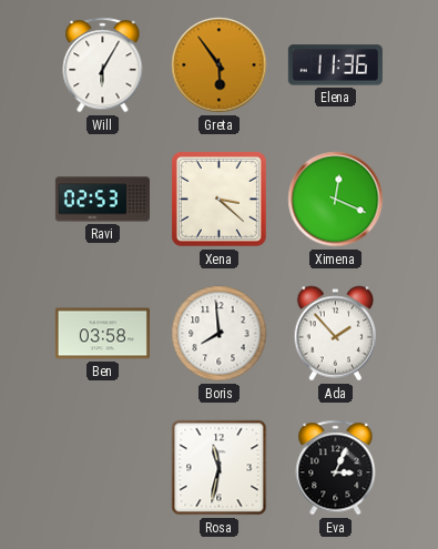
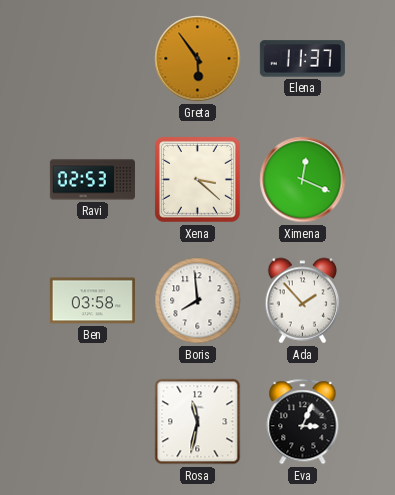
Will: 6:05 -> none (103, 65)
Elena: 11:36 -> 11:37 (302, 59)
